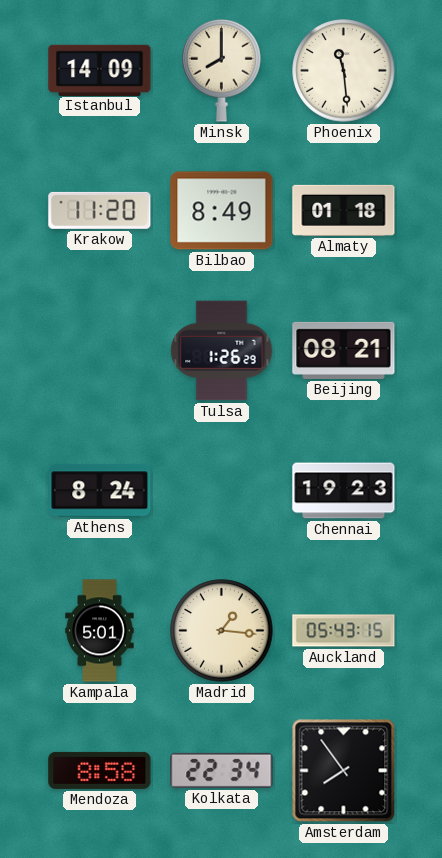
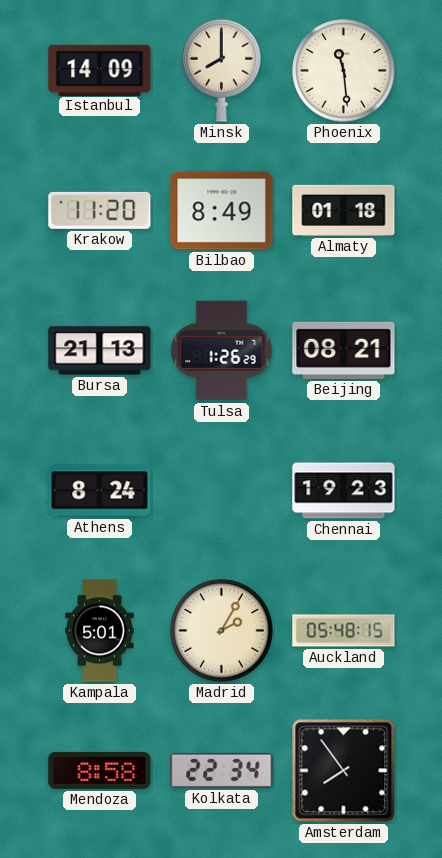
Bursa: none -> 21:13 (100, 351)
Madrid: 1:16 -> 2:05 (222, 631)
Auckland: 05:43 -> 05:48 (344, 631)
